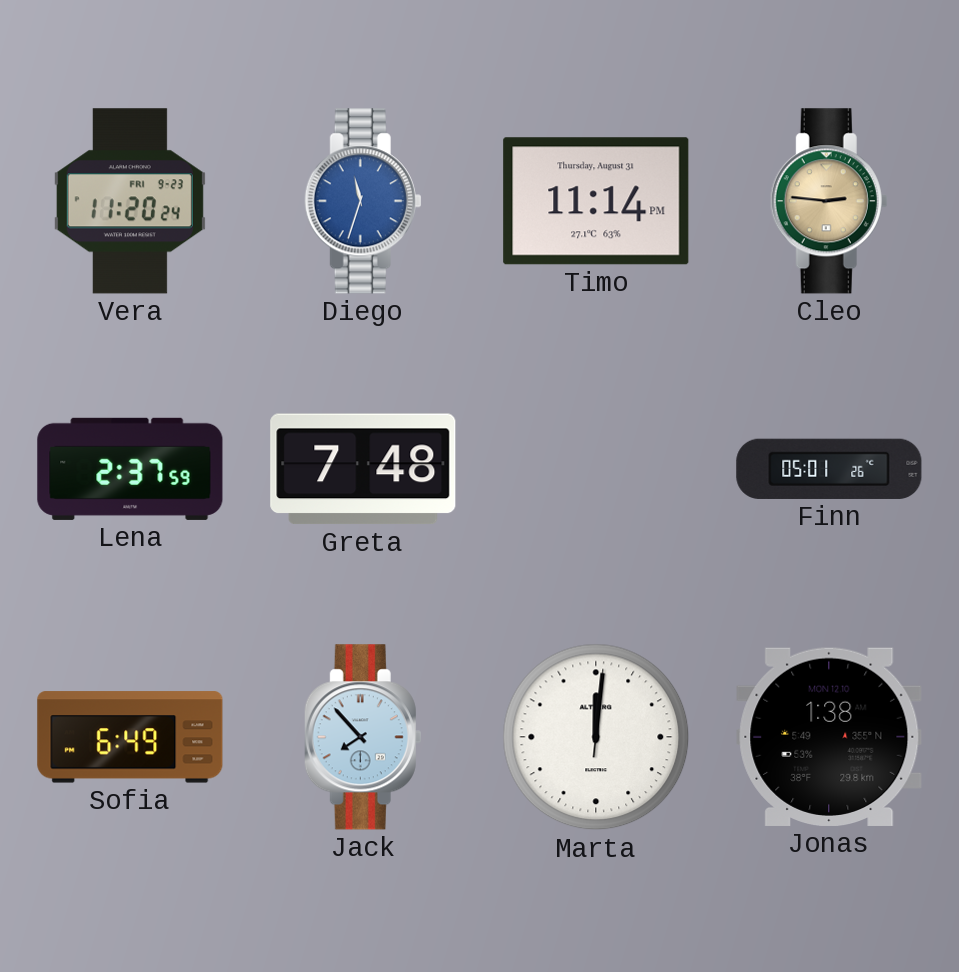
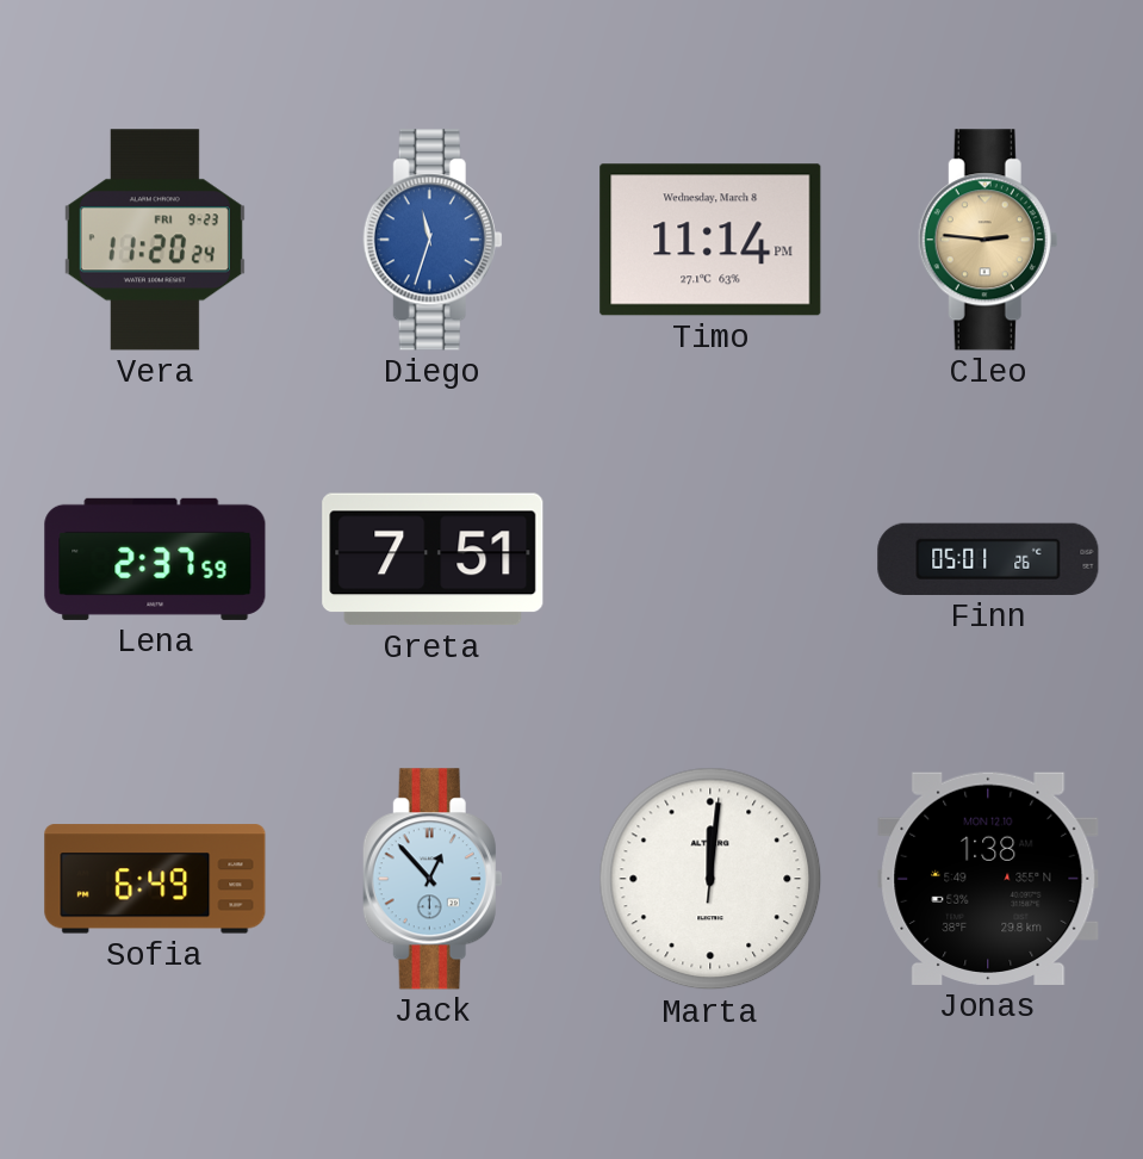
Timo date: Thursday, August 31 -> Wednesday, March 8 (710, 240)
Greta: 7:48 -> 7:51 (433, 559)
Jack: 7:53 -> 12:53 (433, 879)
